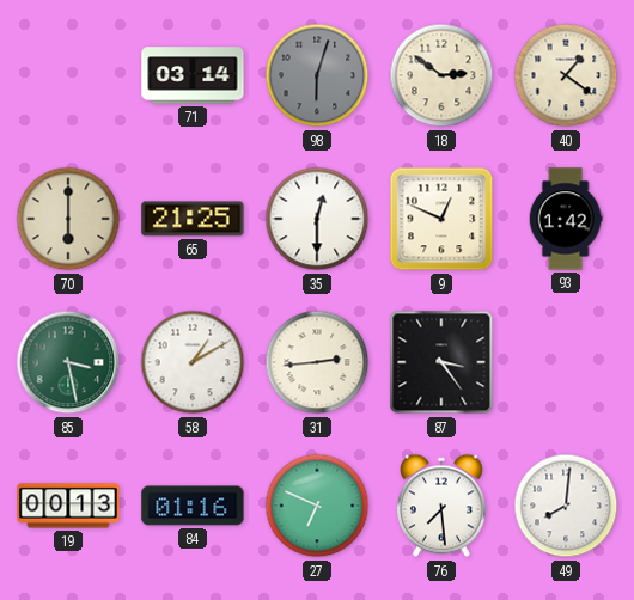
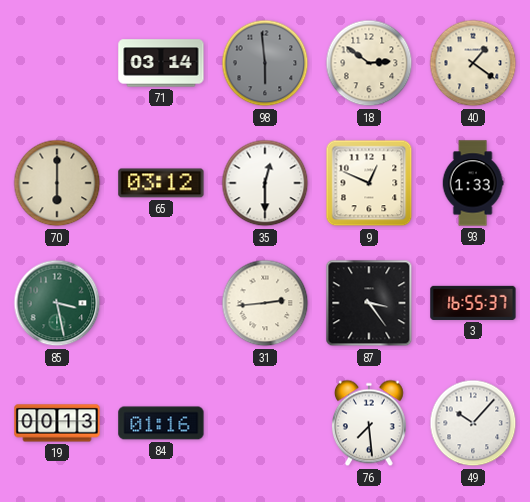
98: 6:03 -> 5:59 (265, 63)
65: 21:25 -> 03:12 (161, 183)
93: 1:42 -> 1:33 (473, 183)
58: 1:10 -> none (193, 362)
3: none -> 16:55 (473, 303)
27: 6:49 -> none (317, 506)
49: 8:01 -> 10:07 (473, 423)
